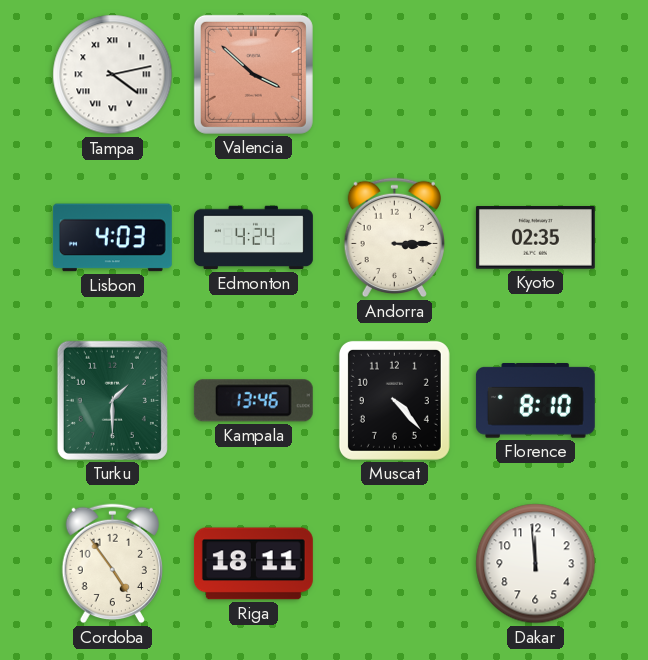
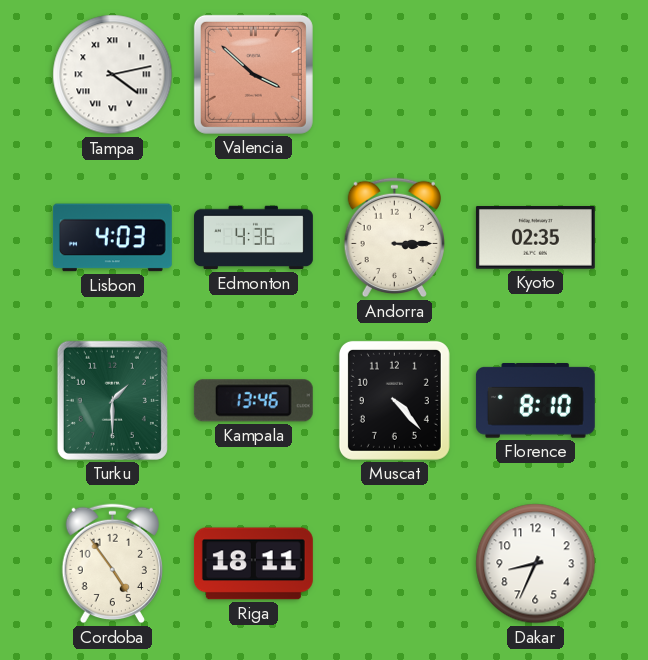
Edmonton: 4:24 -> 4:36 (254, 238)
Dakar: 11:59 -> 8:34 (536, 564)
